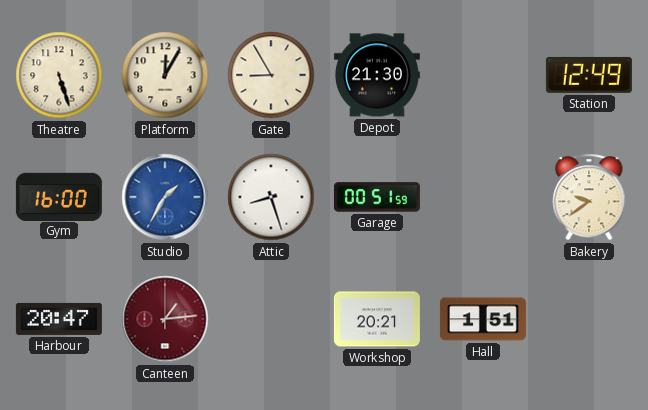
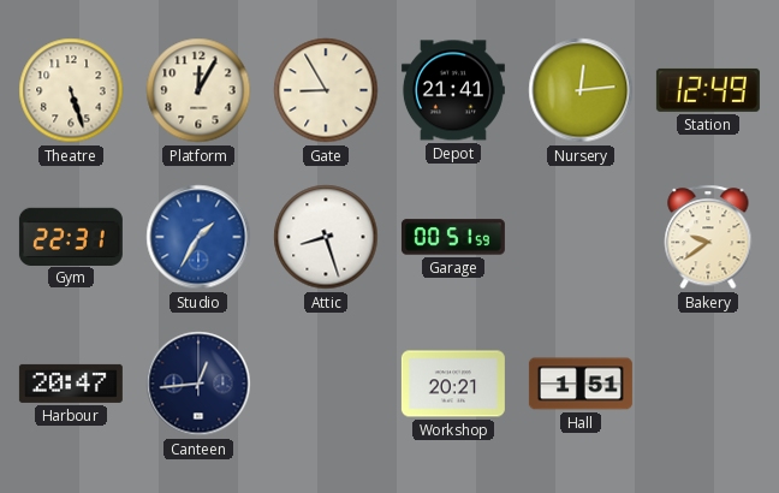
Depot: 21:30 -> 21:41 (453, 90)
Nursery: none -> 12:14 (581, 90)
Gym: 16:00 -> 22:31 (71, 236)
Canteen: 1:14 -> 12:44 (198, 384)
Canteen dial: burgundy -> navy (198, 384)
